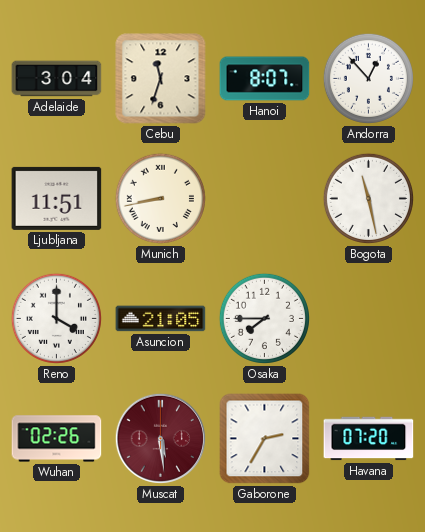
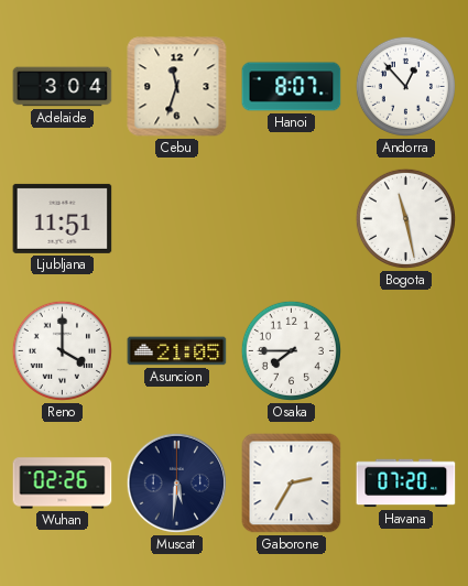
Munich: 8:43 -> none (160, 198)
Muscat: 5:29 -> 5:31 (176, 482)
Muscat dial: burgundy -> navy (176, 482)
